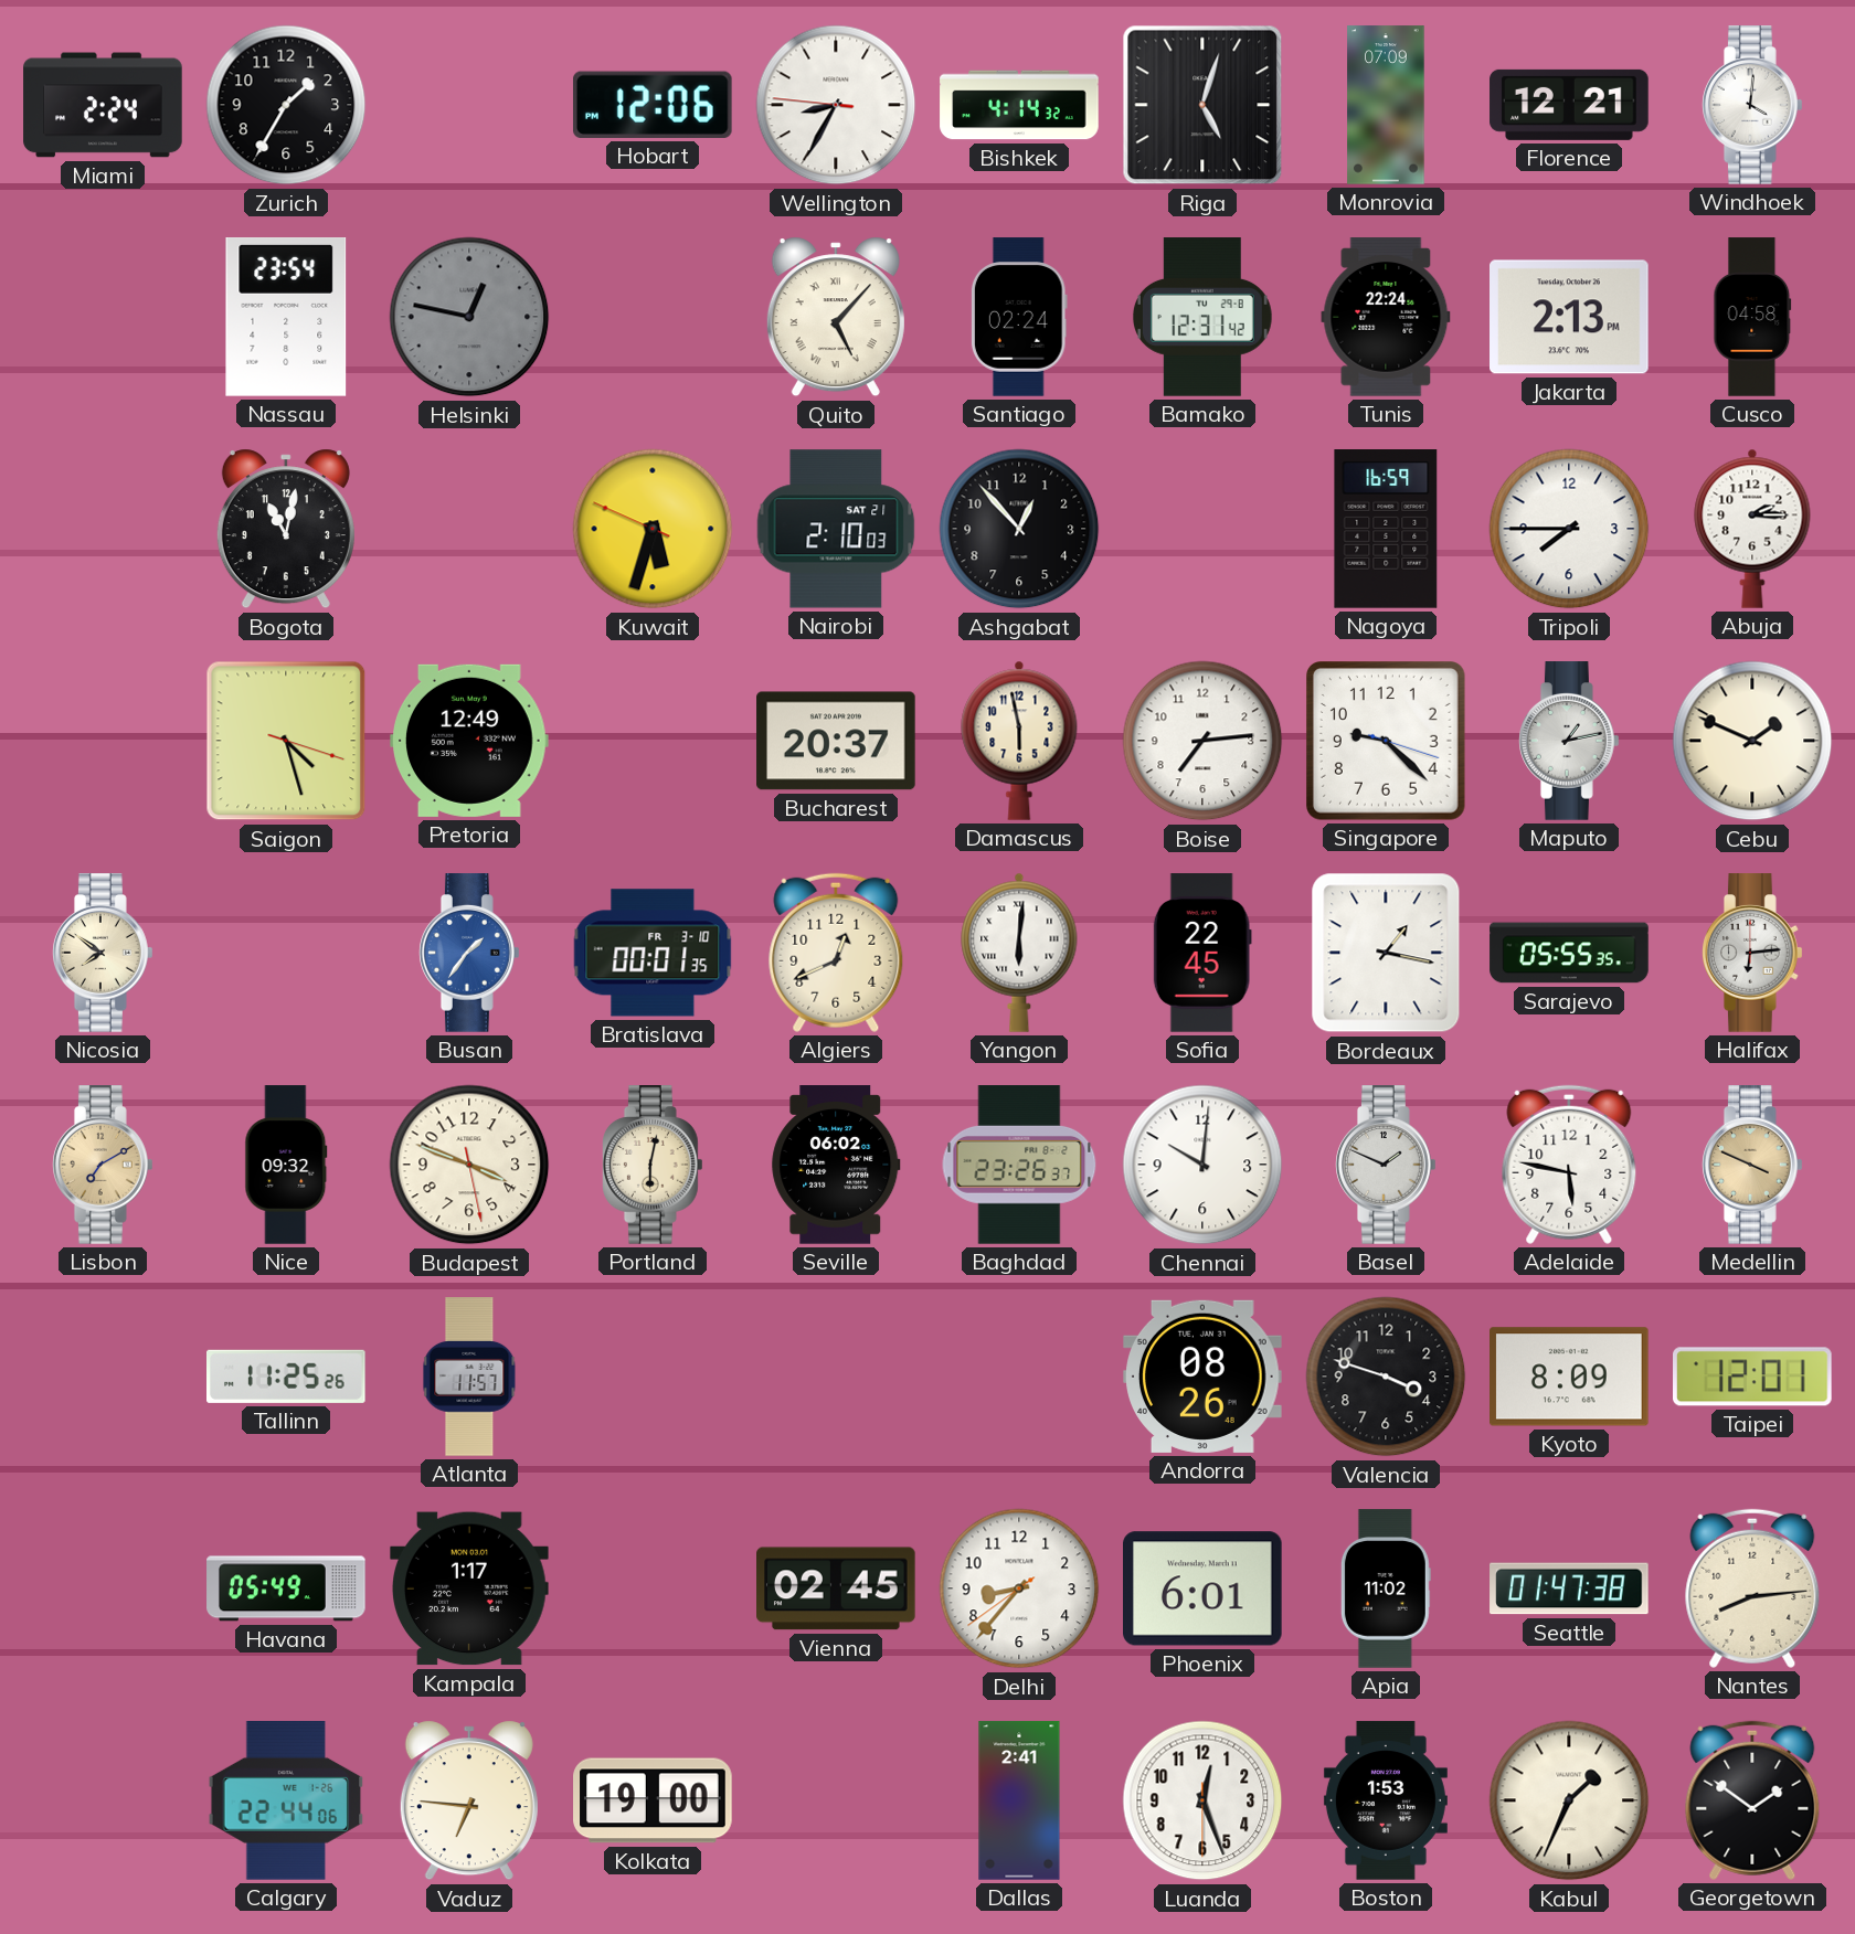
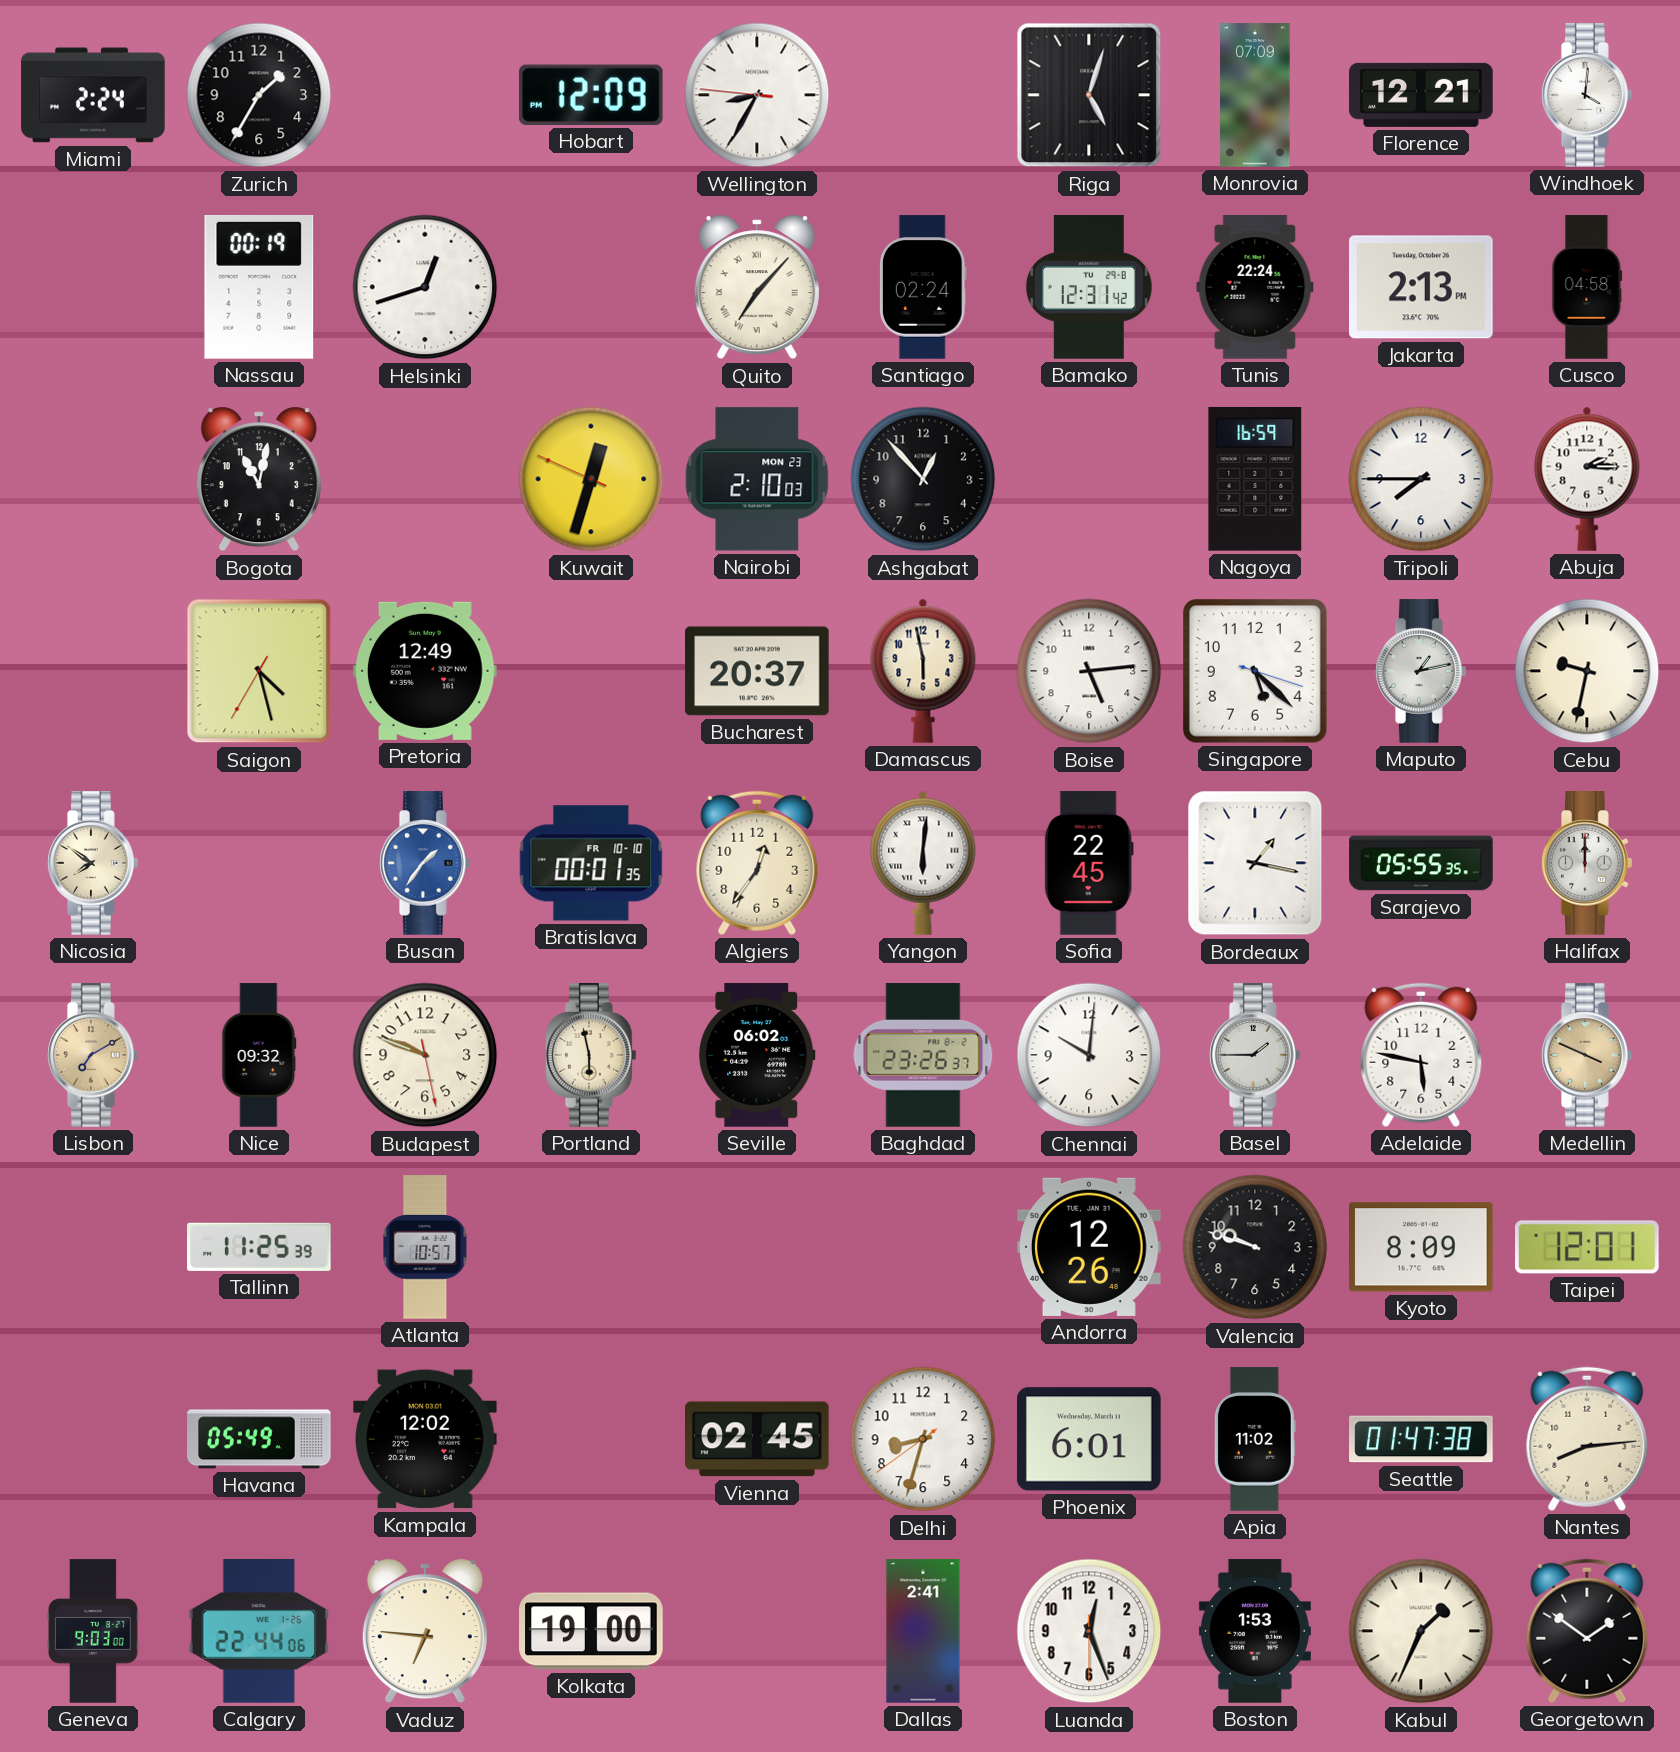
Hobart: 12:06 -> 12:09 (591, 95)
Bishkek: 4:14 -> none (1019, 105)
Nassau: 23:54 -> 00:19 (259, 288)
Helsinki: 12:47 -> 12:42 (425, 287)
Helsinki dial: grey -> white (425, 287)
Quito: 5:07 -> 7:07 (757, 287)
Kuwait: 5:32 -> 12:32 (591, 479)
Nairobi date: SAT 21 -> MON 23 (757, 479)
Saigon: 4:27:18 -> 4:27:35 (259, 671)
Boise: 7:14 -> 5:14 (1089, 671)
Singapore: 9:22 -> 5:22 (1256, 672)
Cebu: 1:49 -> 9:32 (1587, 671)
Bratislava date: FR 3-10 -> FR 10-10 (591, 863)
Algiers: 12:41 -> 12:36 (757, 863)
Halifax: 6:14 -> 12:00 (1588, 863)
Budapest: 3:48 -> 9:48 (425, 1055)
Portland: 6:02 -> 5:58 (592, 1055)
Basel: 1:49 -> 1:45 (1256, 1055)
Tallinn: 11:25:26 -> 11:25:39 (260, 1247)
Atlanta: 11:57 -> 10:57 (425, 1247)
Andorra: 08:26 -> 12:26 (1090, 1247)
Valencia: 3:48 -> 9:48 (1255, 1247)
Kampala: 1:17 -> 12:02 (425, 1439)
Delhi: 8:36 -> 8:32 (923, 1439)
Geneva: none -> 9:03 (93, 1631)
